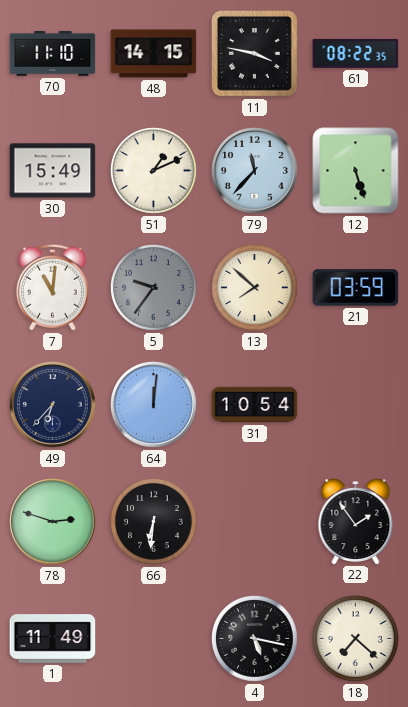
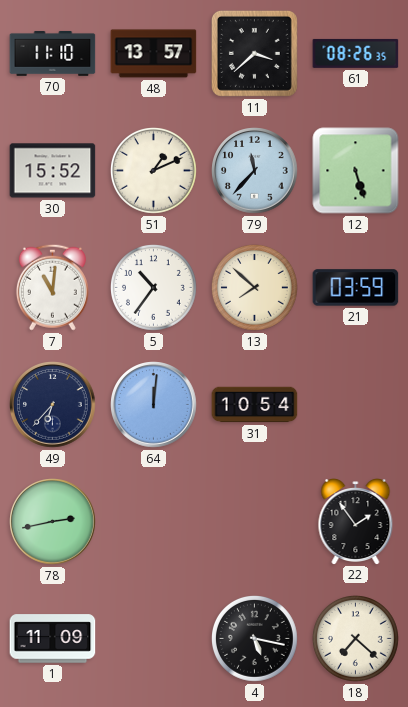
48: 14:15 -> 13:57 (154, 54)
11: 3:47 -> 3:38 (254, 53)
61: 08:22 -> 08:26 (356, 53)
30: 15:49 -> 15:52 (53, 171)
5: 9:36 -> 10:36 (154, 288)
5 dial: grey -> white (154, 288)
78: 2:48 -> 2:43 (53, 522)
66: 6:31 -> none (154, 522)
1: 11:49 -> 11:09 (53, 639)
